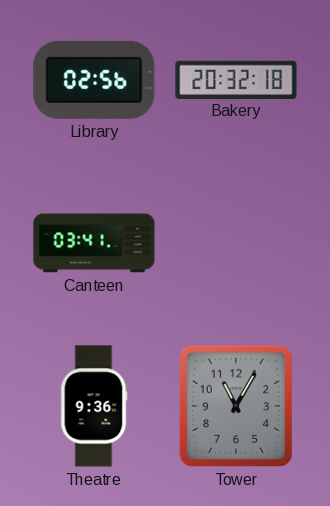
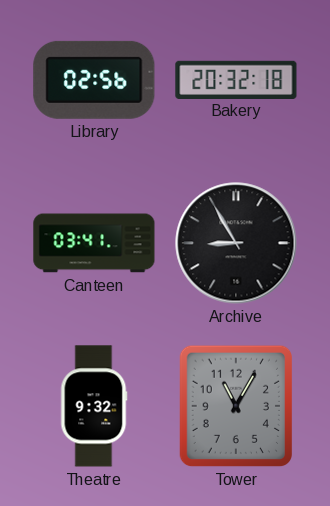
Archive: none -> 8:55 (236, 243)
Theatre: 9:36 -> 9:32 (94, 406)
